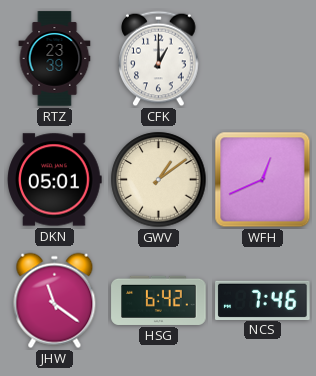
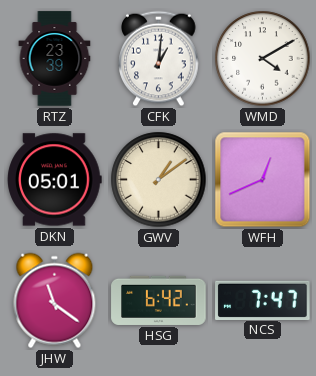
CFK: 1:00 -> 1:01 (159, 59)
WMD: none -> 4:10 (263, 59)
NCS: 7:46 -> 7:47 (263, 300)
